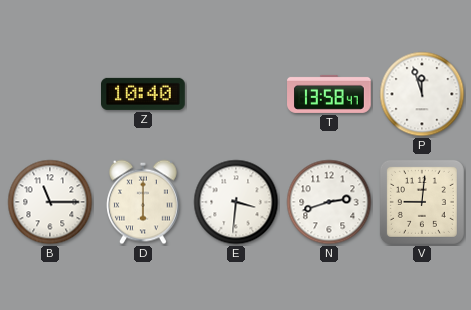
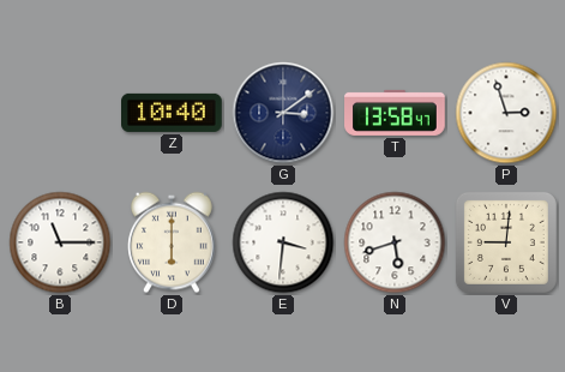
G: none -> 3:09 (283, 113)
P: 11:57 -> 2:57 (506, 113)
N: 2:42 -> 5:42 (395, 242)
